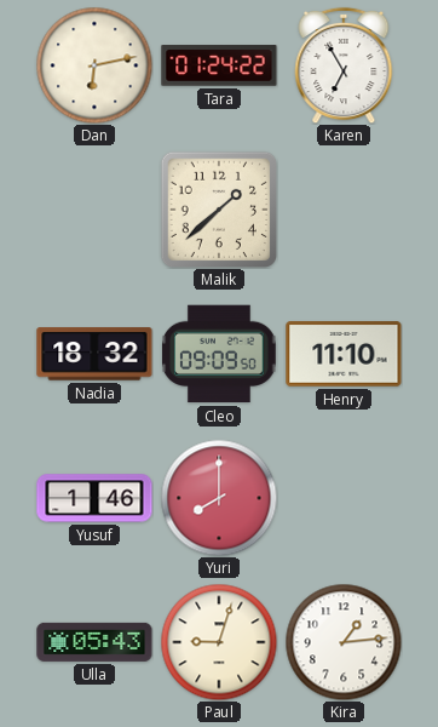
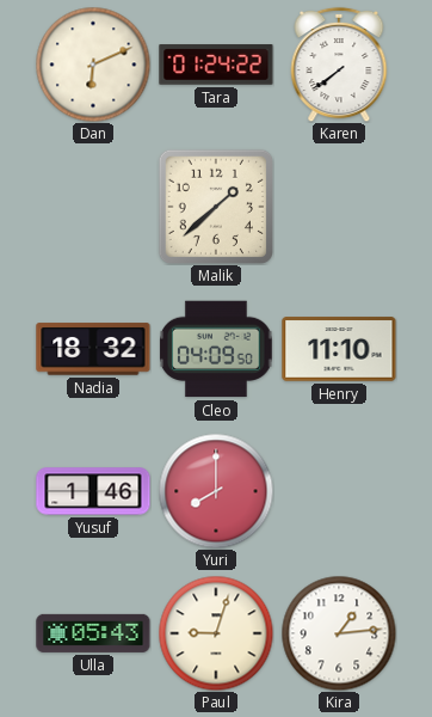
Dan: 6:13 -> 6:11 (93, 65)
Karen: 6:55 -> 7:39 (339, 65)
Cleo: 09:09 -> 04:09 (216, 349)
